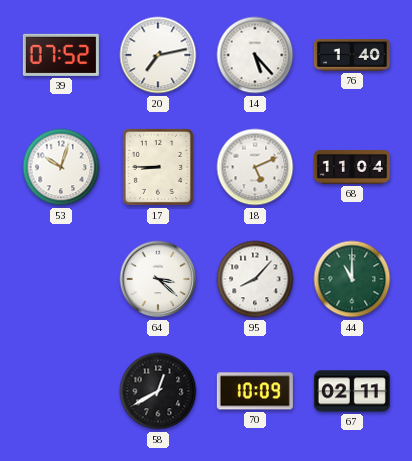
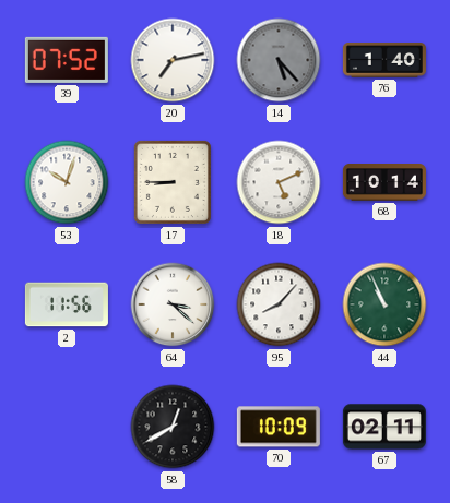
14 dial: white -> grey (279, 60)
68: 11:04 -> 10:14 (384, 183)
2: none -> 11:56 (67, 304)
44: 11:00 -> 10:56 (384, 304)
